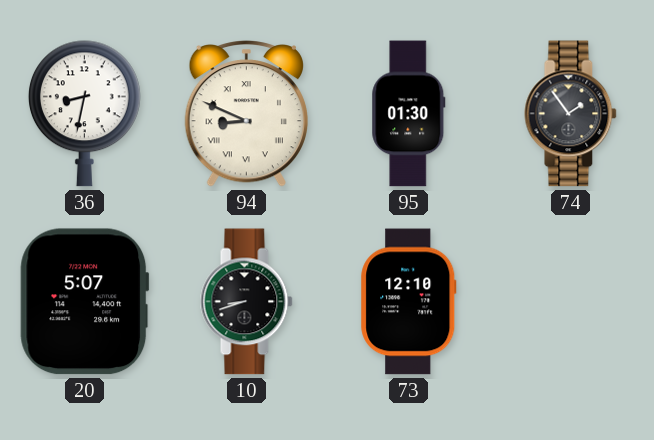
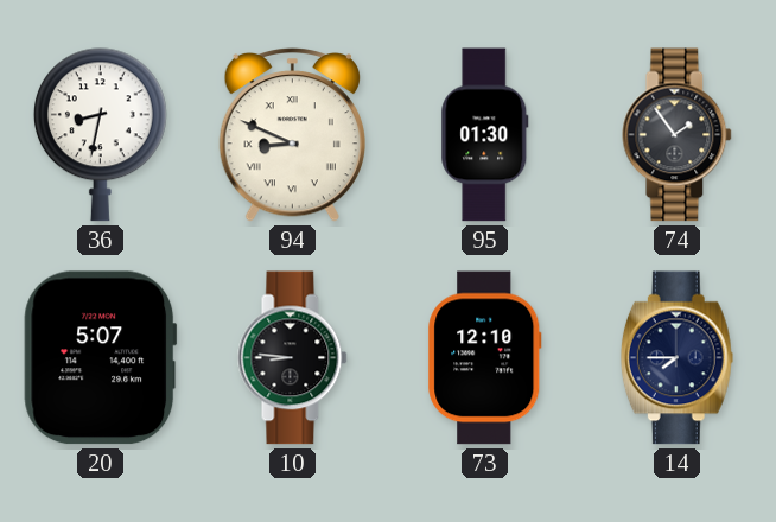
10: 8:42 -> 8:46 (293, 358)
14: none -> 7:45 (676, 358)
